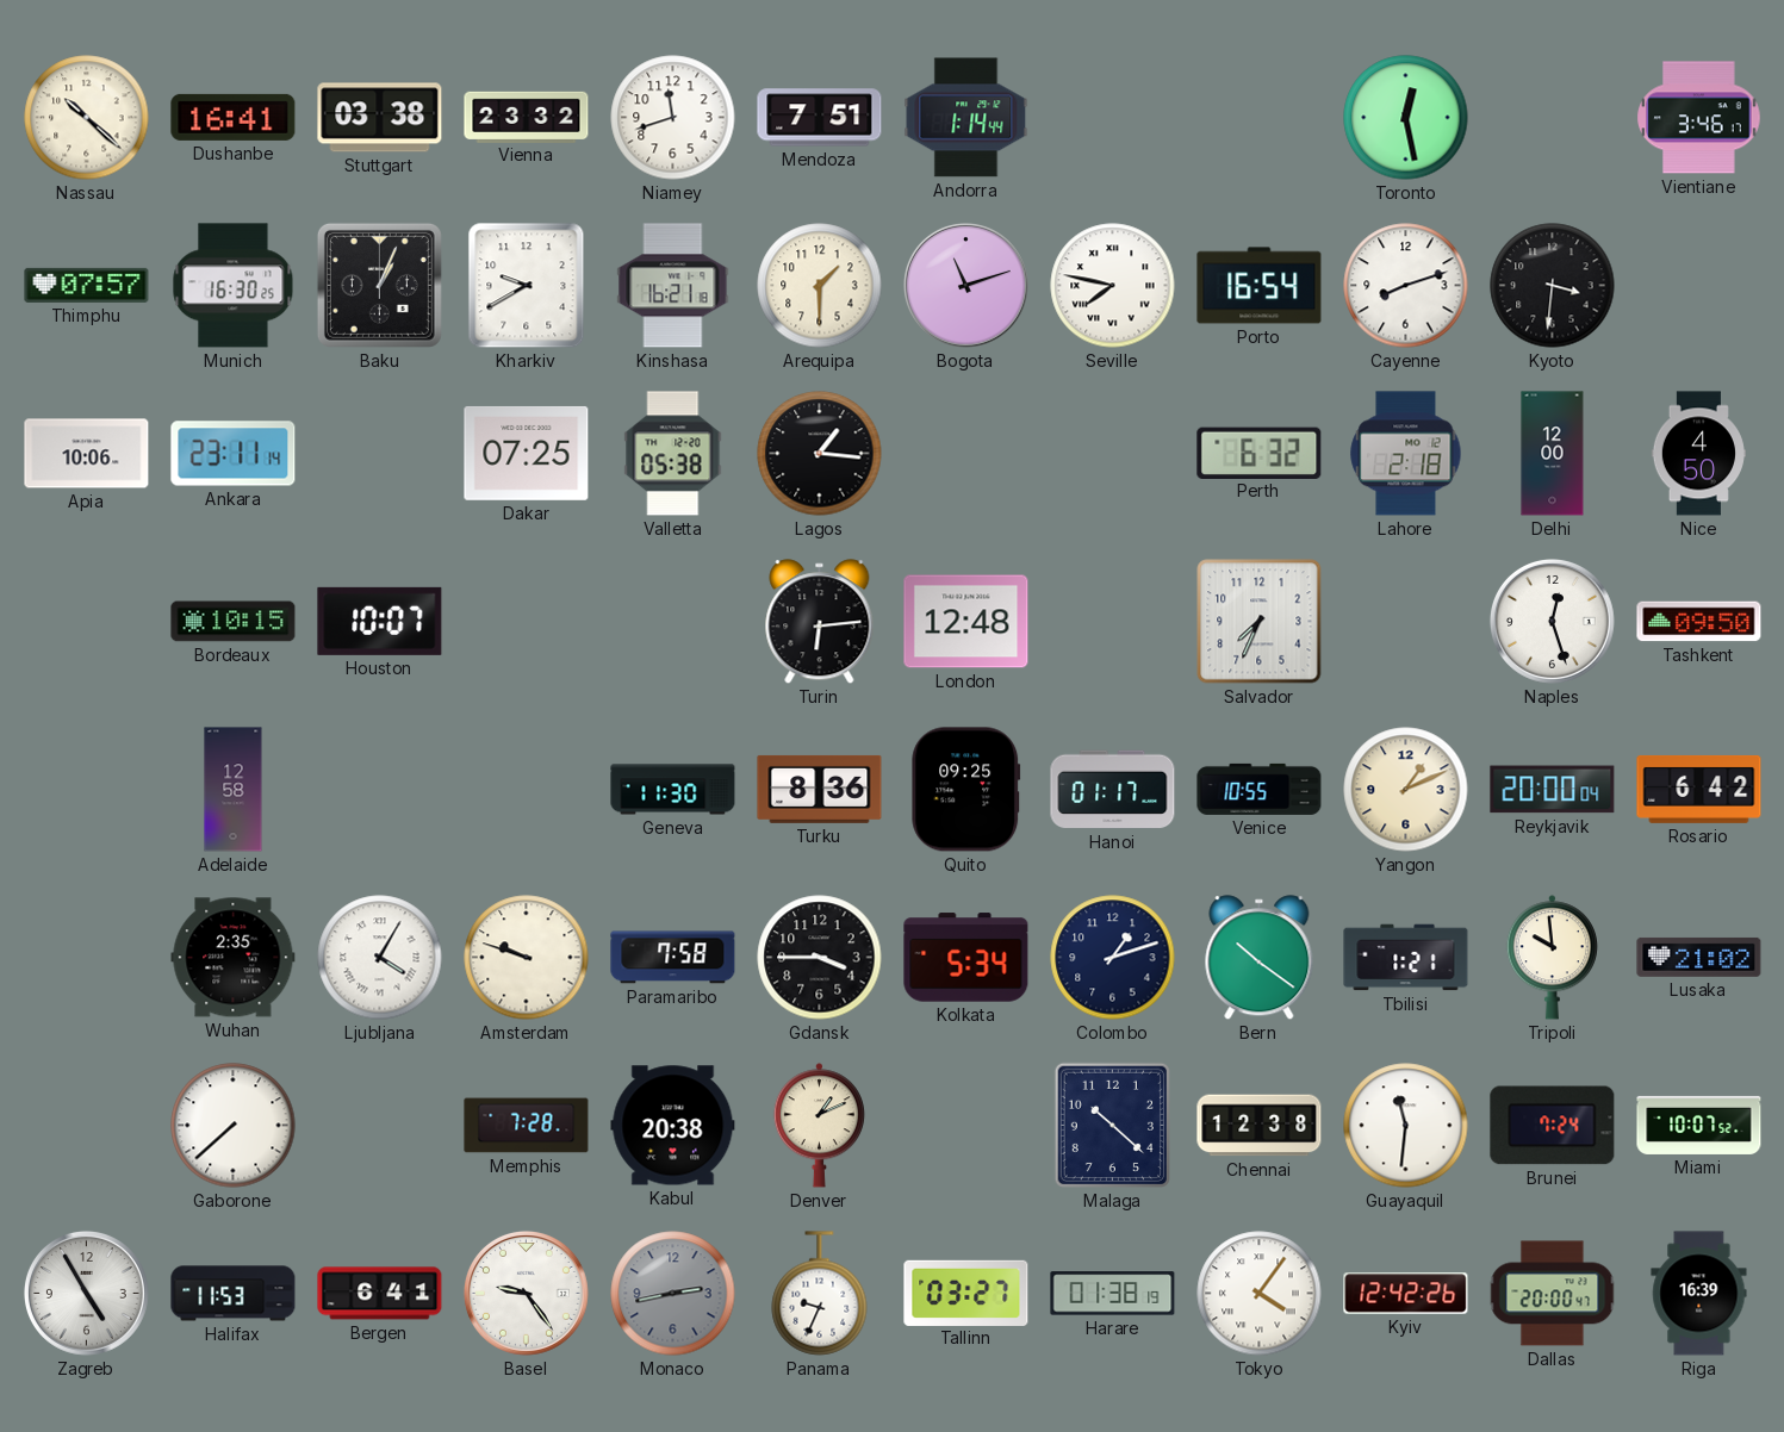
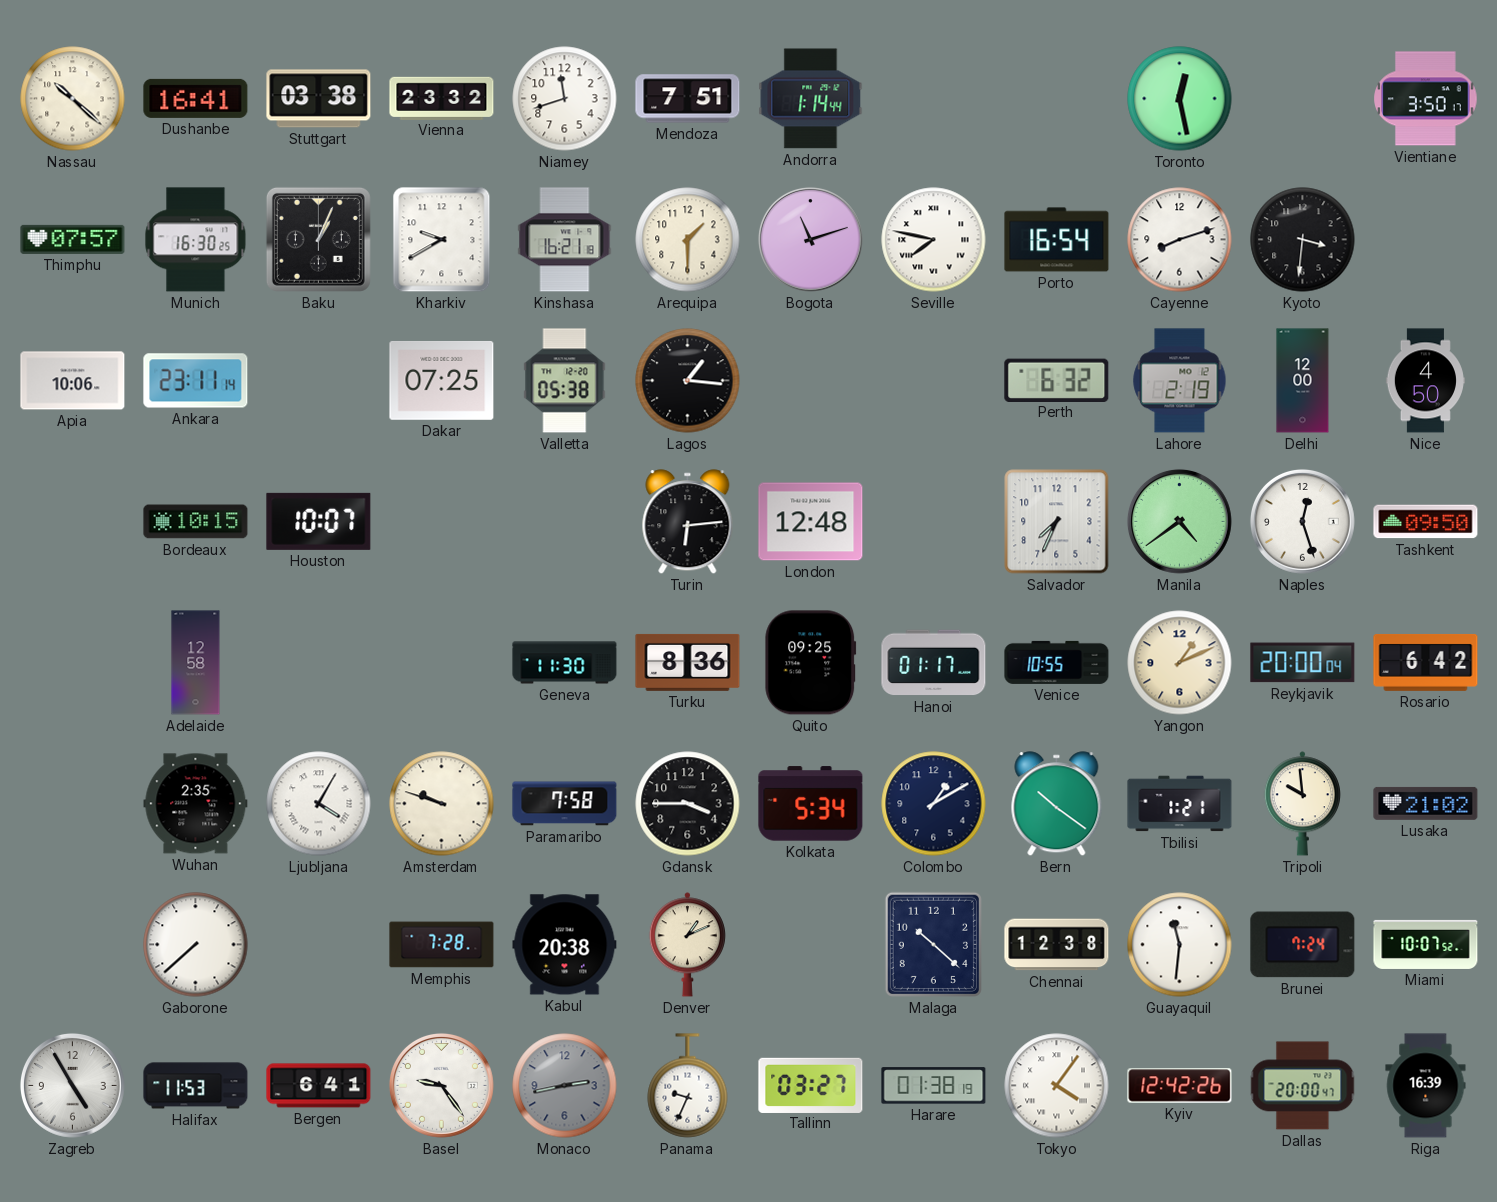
Vientiane: 3:46 -> 3:50 (1426, 99)
Lahore: 2:18 -> 2:19 (1180, 381)
Manila: none -> 4:39 (1179, 521)
Colombo: 1:12 -> 1:10 (934, 804)
